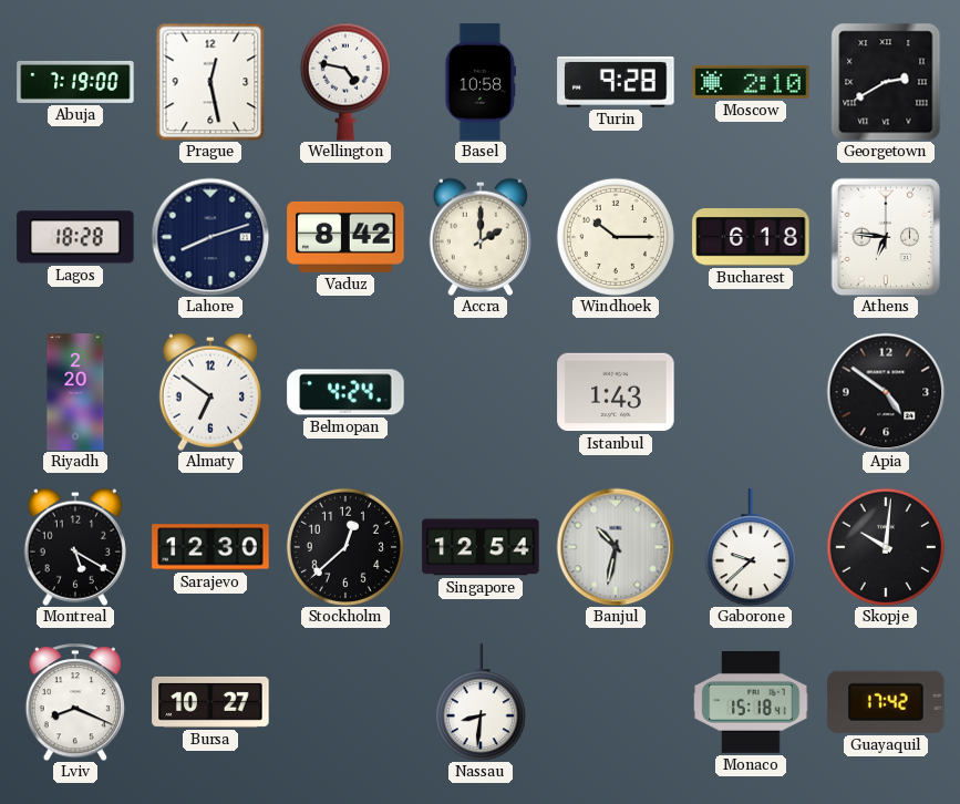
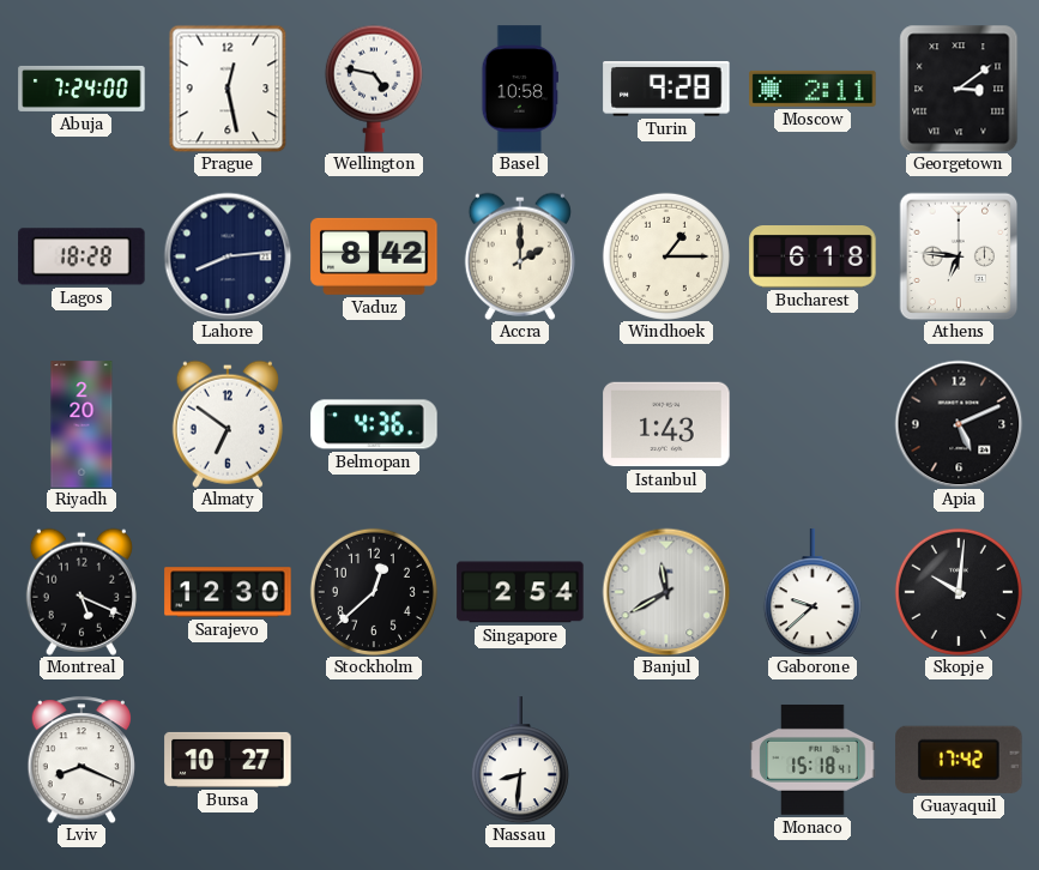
Abuja: 7:19 -> 7:24 (81, 89)
Moscow: 2:10 -> 2:11 (813, 89)
Georgetown: 2:40 -> 3:09 (959, 89)
Lahore: 8:12 -> 8:14 (228, 256)
Windhoek: 10:15 -> 1:15 (666, 256)
Belmopan: 4:24 -> 4:36 (374, 424)
Apia: 4:51 -> 5:11 (959, 424)
Montreal: 5:20 -> 5:19 (81, 592)
Singapore: 12:54 -> 2:54 (520, 592)
Banjul: 10:32 -> 11:40 (666, 592)
